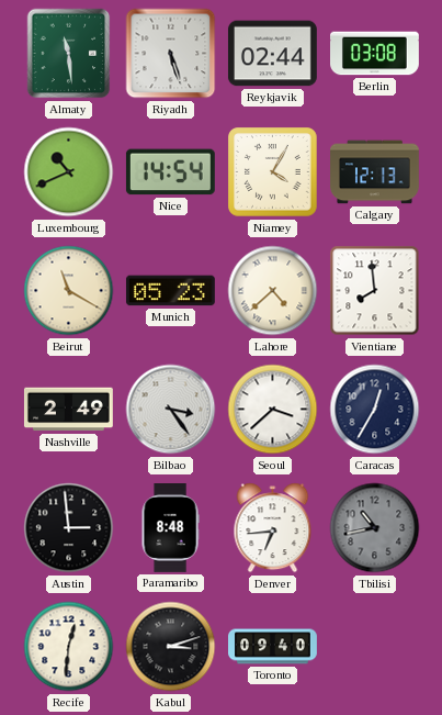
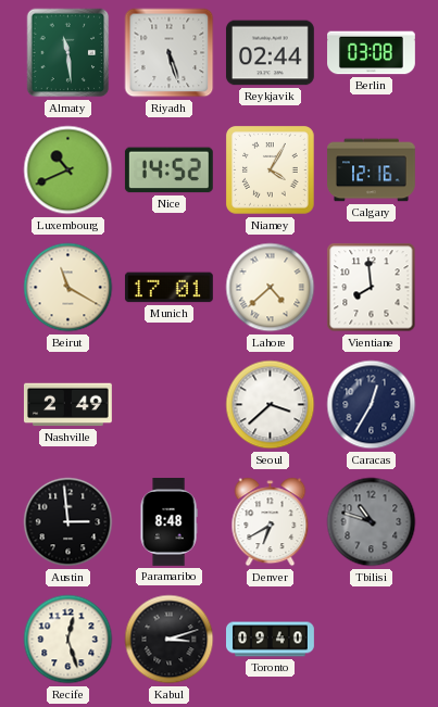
Nice: 14:54 -> 14:52 (168, 171)
Calgary: 12:13 -> 12:16 (372, 171)
Munich: 05:23 -> 17:01 (168, 288)
Bilbao: 3:24 -> none (171, 410)
Denver: 6:44 -> 6:40 (271, 522)
Tbilisi: 10:43 -> 10:48 (372, 522)
Recife: 12:31 -> 12:27 (68, 640)
